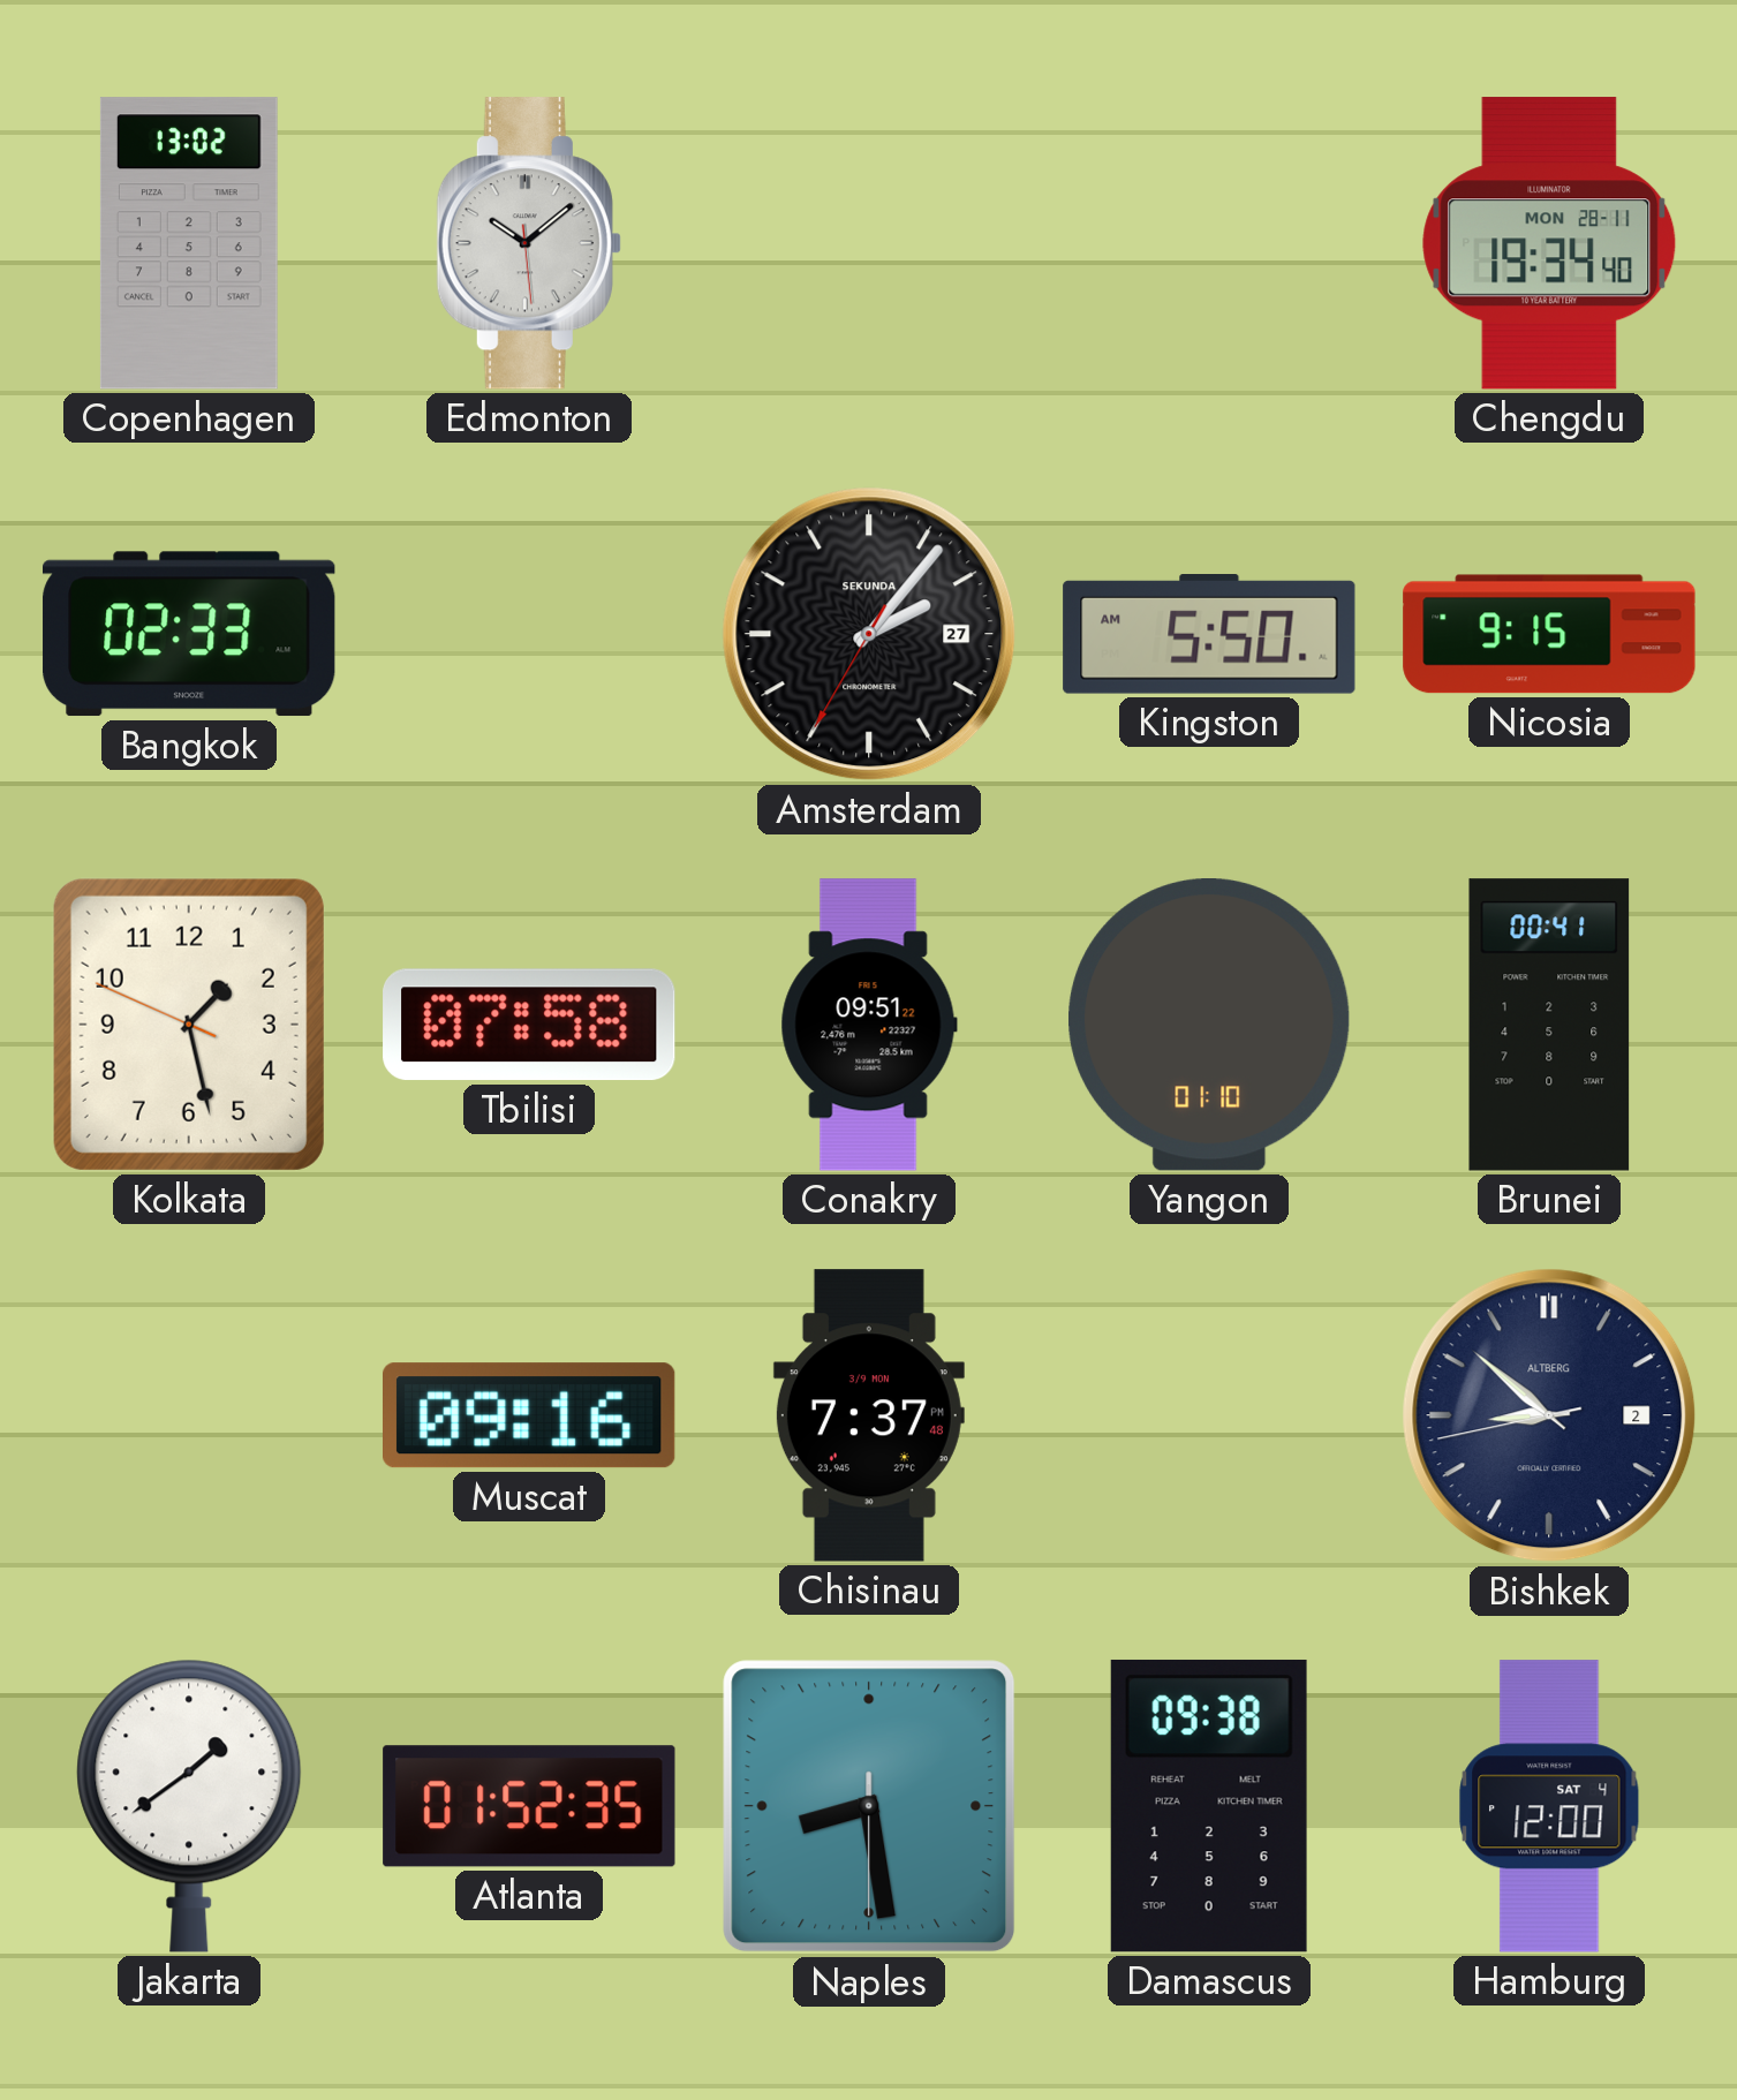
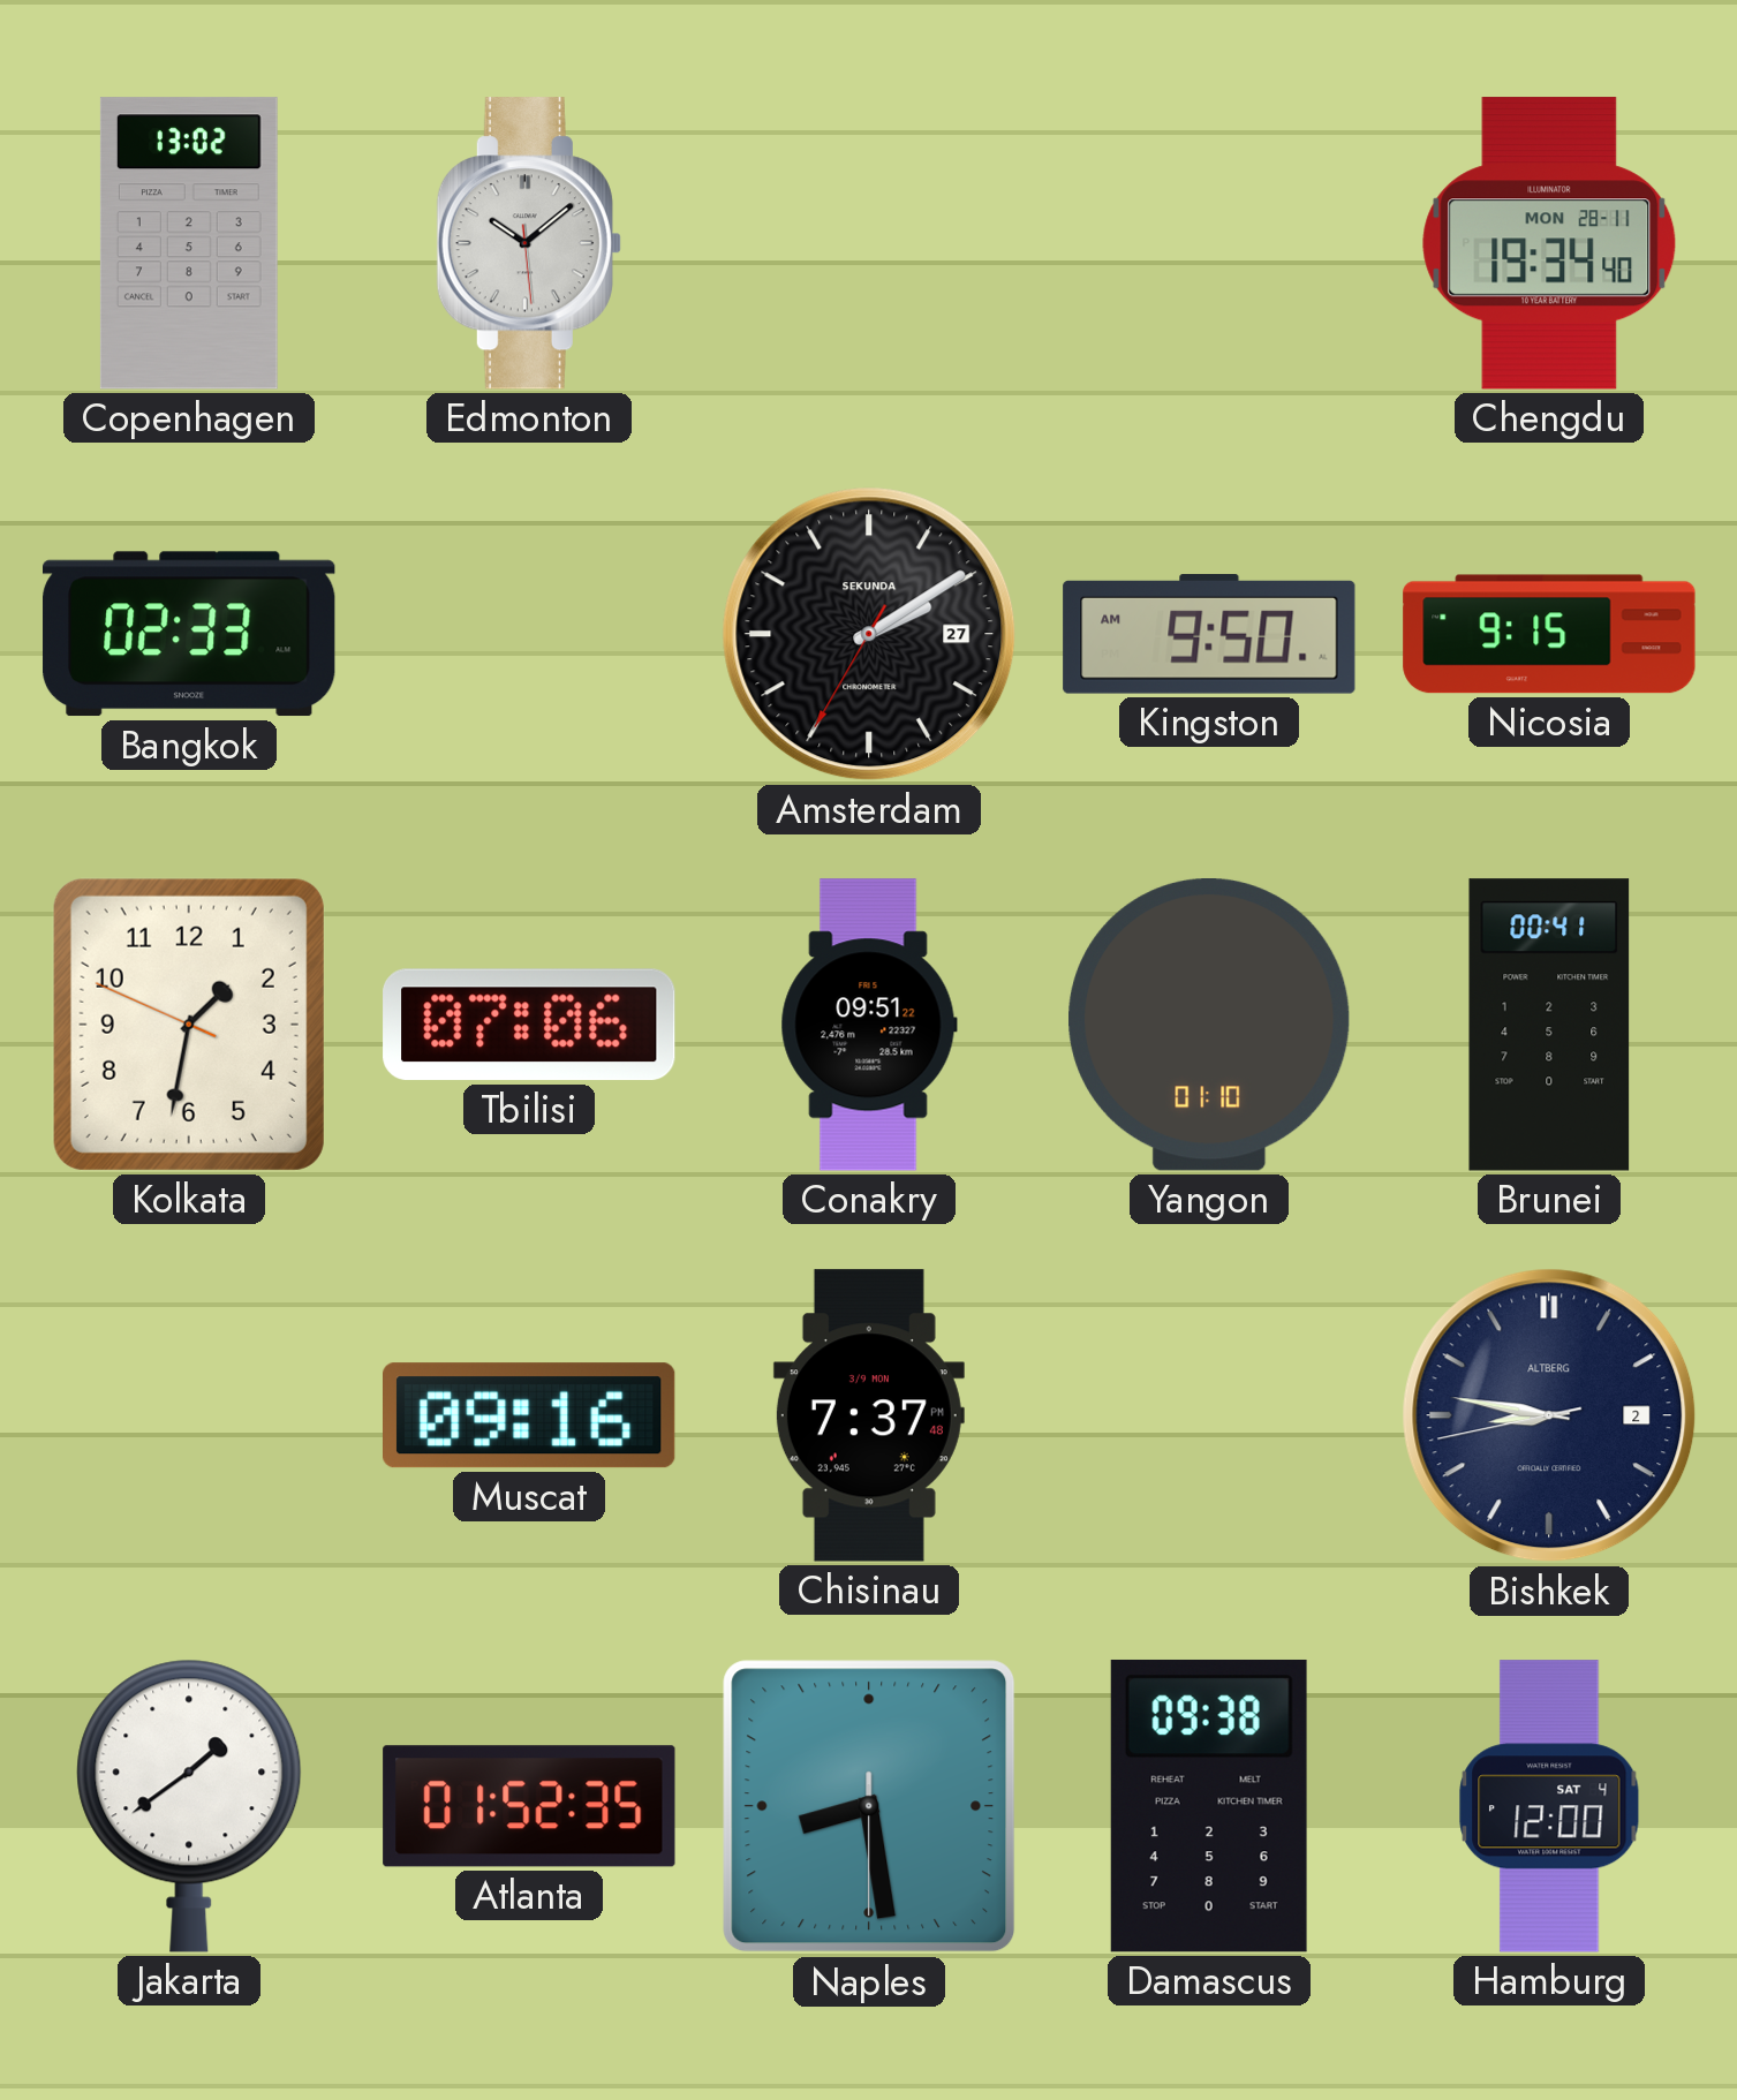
Amsterdam: 2:06 -> 2:09 (869, 634)
Kingston: 5:50 -> 9:50 (1209, 635)
Kolkata: 1:27 -> 1:31 (189, 1025)
Tbilisi: 07:58 -> 07:06 (529, 1025)
Bishkek: 8:51 -> 8:46 (1549, 1415)
